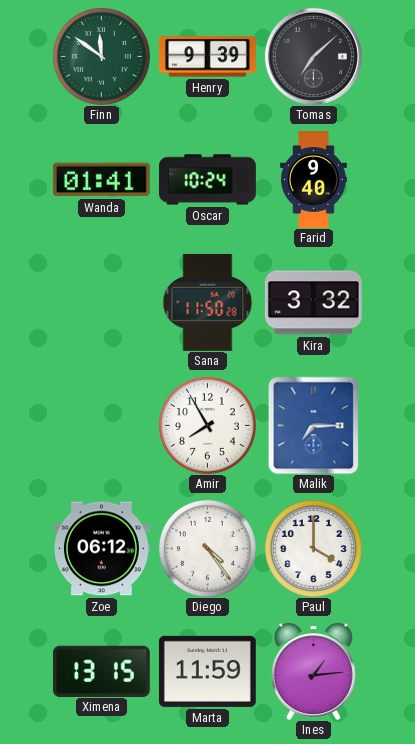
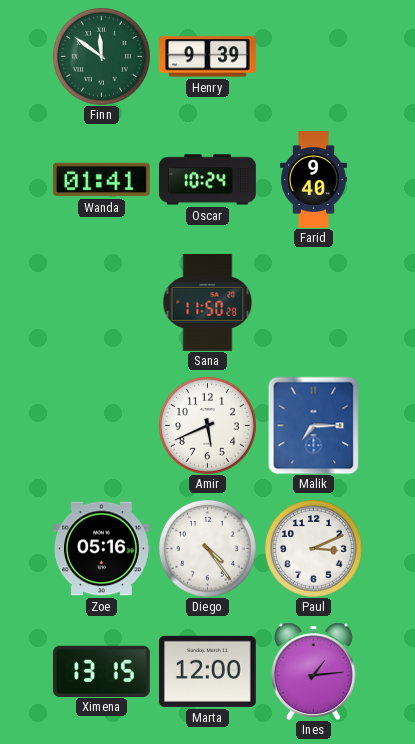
Tomas: 7:08 -> none (313, 56)
Kira: 3:32 -> none (313, 303)
Amir: 7:55 -> 5:41 (207, 425)
Zoe: 06:12 -> 05:16 (101, 549)
Paul: 4:00 -> 3:11 (313, 548)
Marta: 11:59 -> 12:00 (207, 671)
